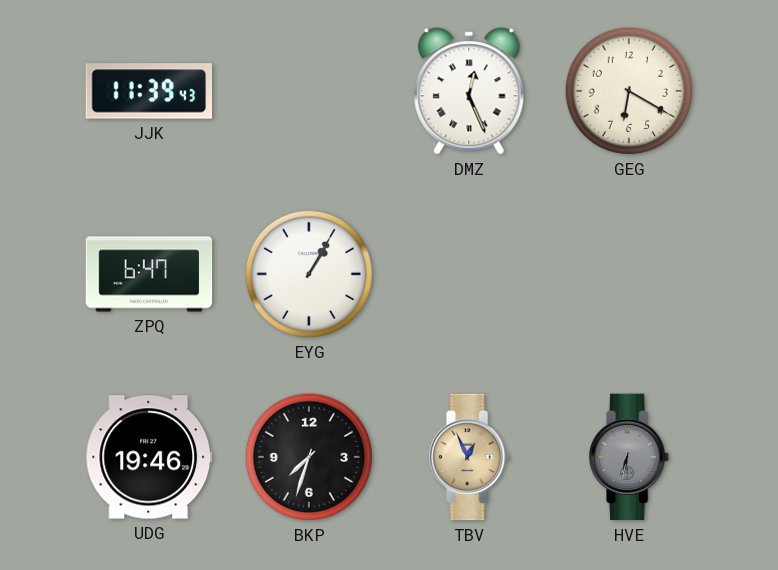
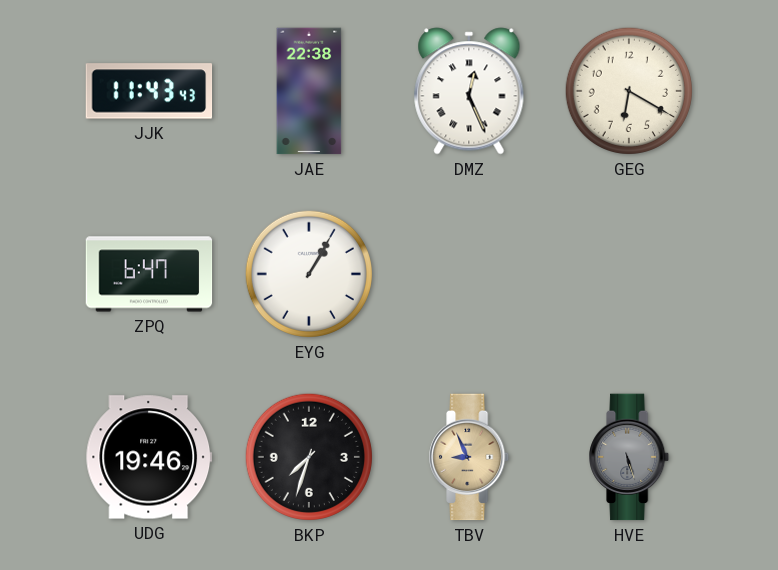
JJK: 11:39 -> 11:43 (149, 91)
JAE: none -> 22:38 (309, 91)
TBV: 12:56 -> 8:56 (470, 457)
HVE: 6:32 -> 5:27 (630, 457)
